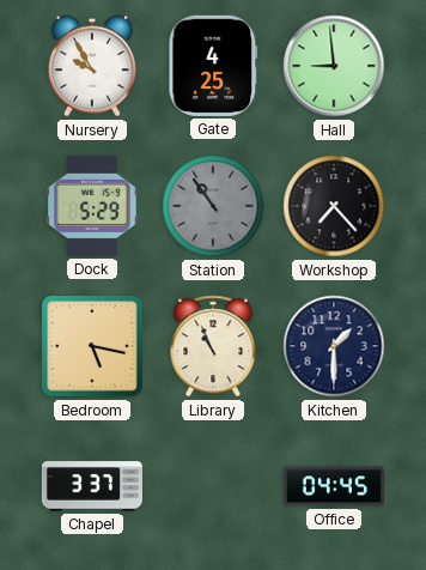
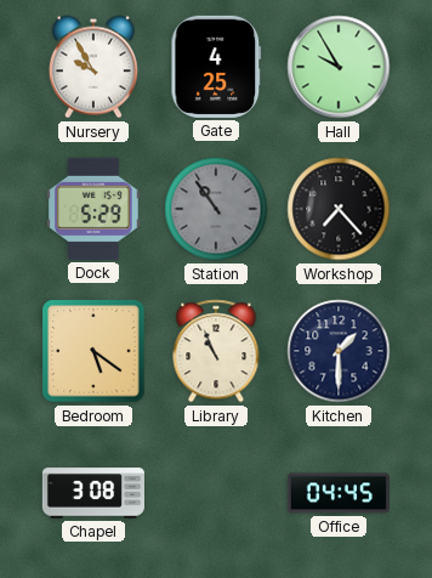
Hall: 8:59 -> 9:55 (339, 67)
Bedroom: 5:17 -> 5:21 (93, 351)
Chapel: 3:37 -> 3:08 (93, 493)
